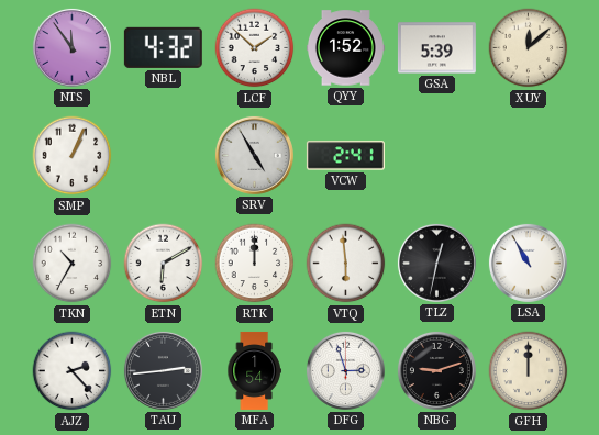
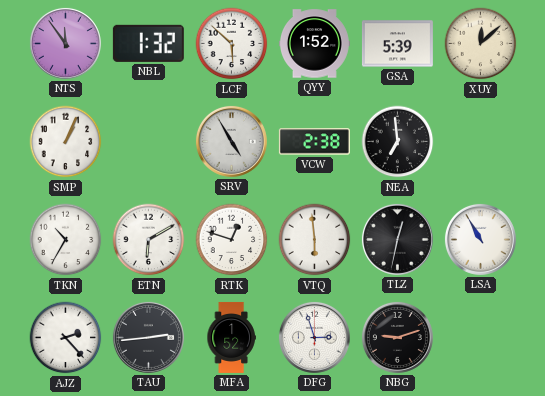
NBL: 4:32 -> 1:32 (148, 43)
LCF: 1:52 -> 5:52 (232, 44)
VCW: 2:41 -> 2:38 (314, 142)
NEA: none -> 6:59 (398, 142)
RTK: 12:00 -> 12:48 (232, 240)
MFA: 1:54 -> 1:52 (231, 337)
GFH: 12:00 -> none (529, 371)
